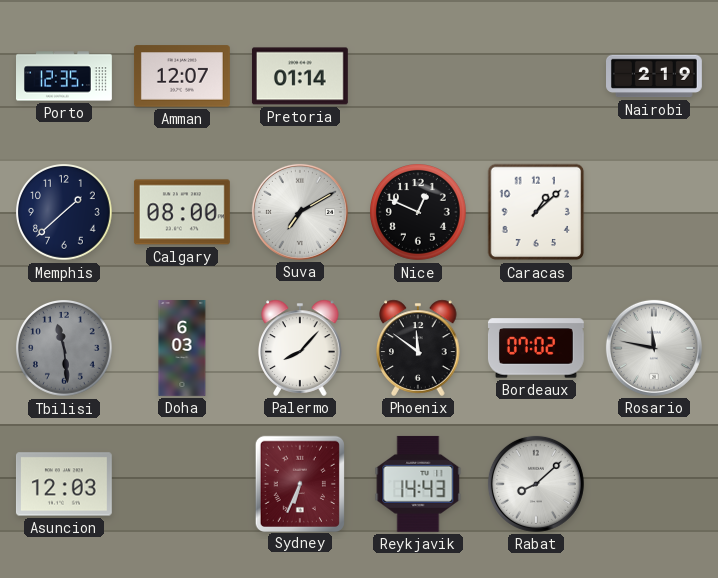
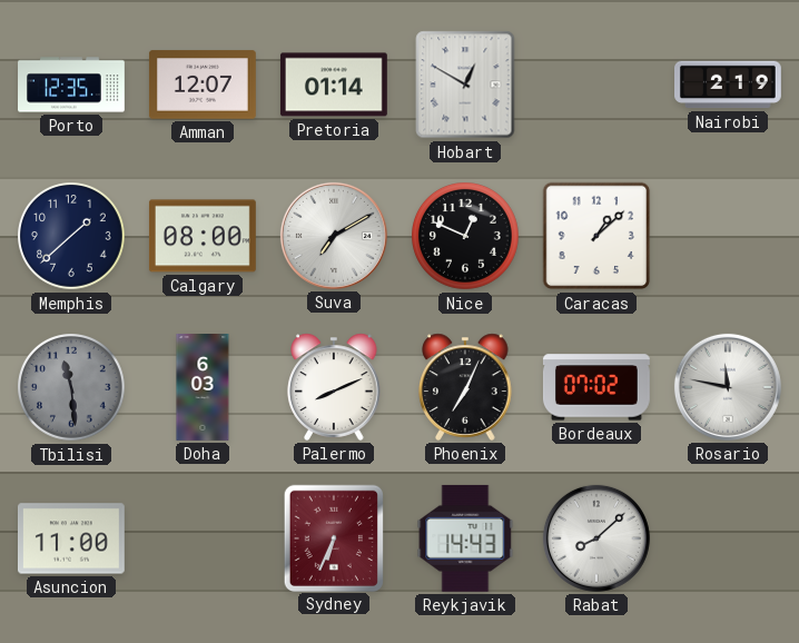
Hobart: none -> 12:50 (465, 85)
Palermo: 8:07 -> 8:11 (334, 387)
Phoenix: 11:51 -> 7:04 (465, 387)
Asuncion: 12:03 -> 11:00 (71, 538)
